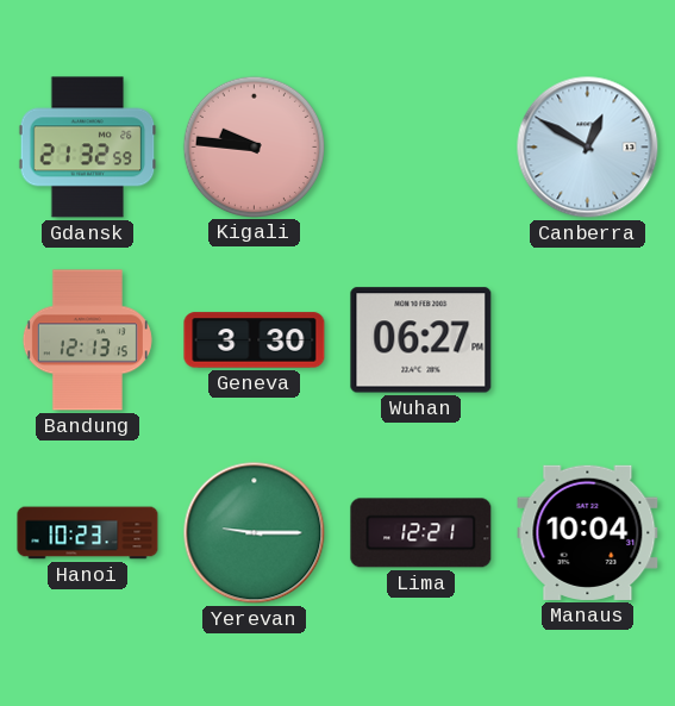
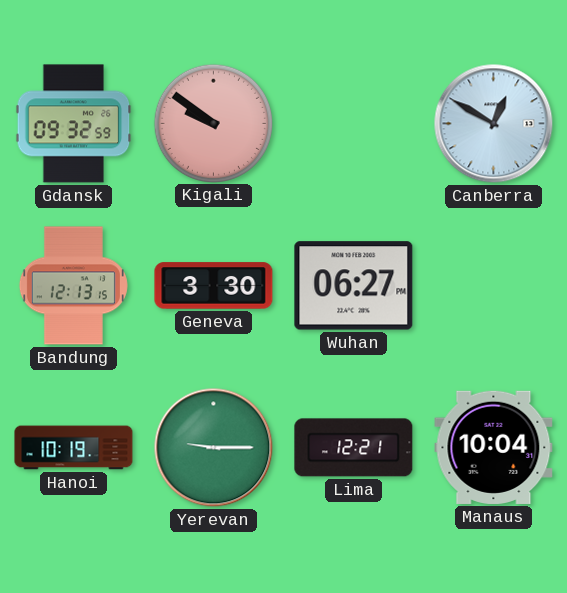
Gdansk: 21:32 -> 09:32 (74, 124)
Kigali: 9:46 -> 9:51 (213, 123)
Hanoi: 10:23 -> 10:19 (74, 448)
